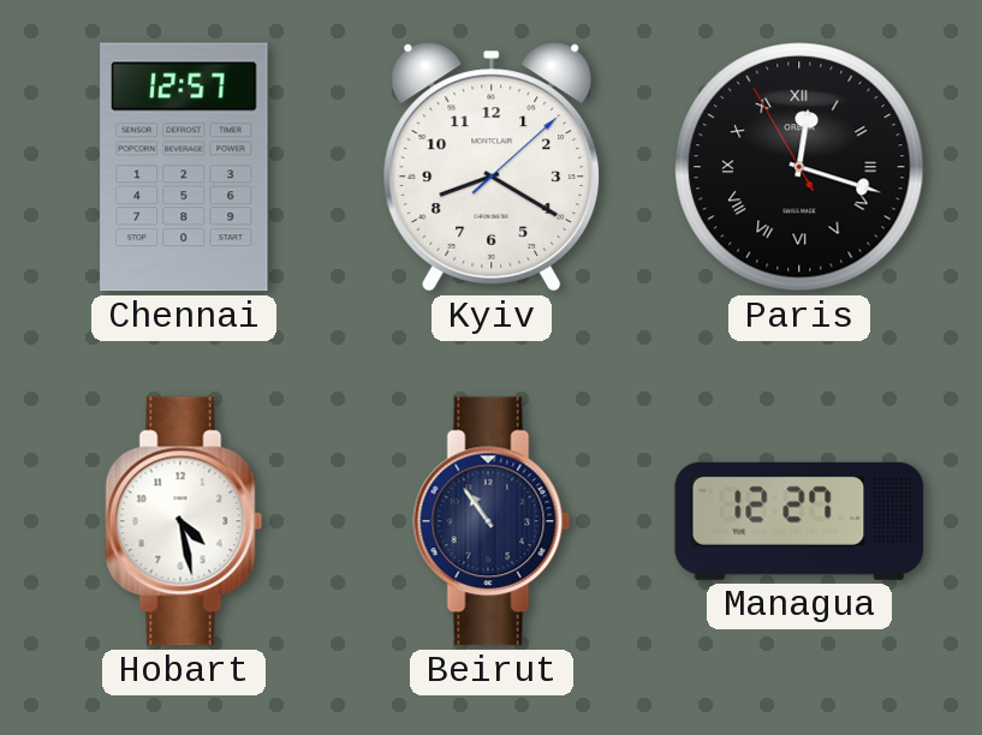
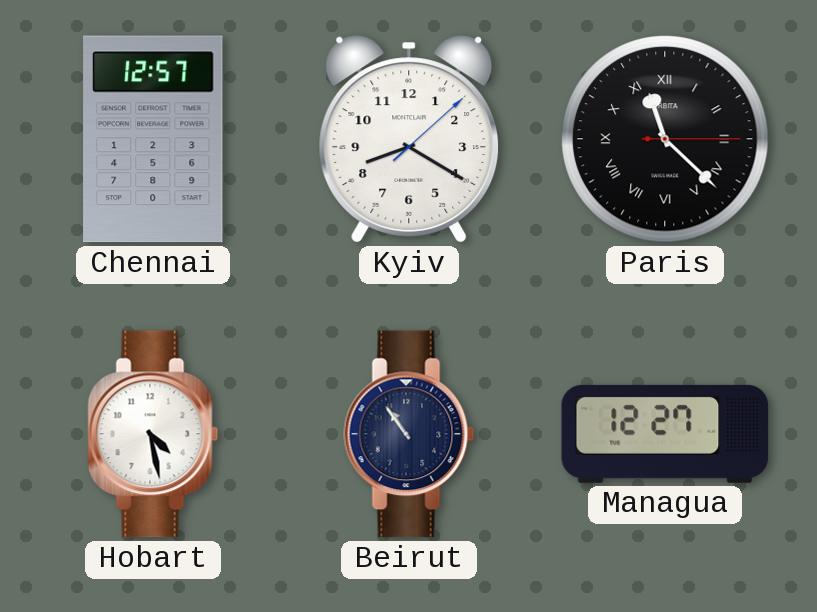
Paris: 12:17 -> 11:22 (665, 139)
